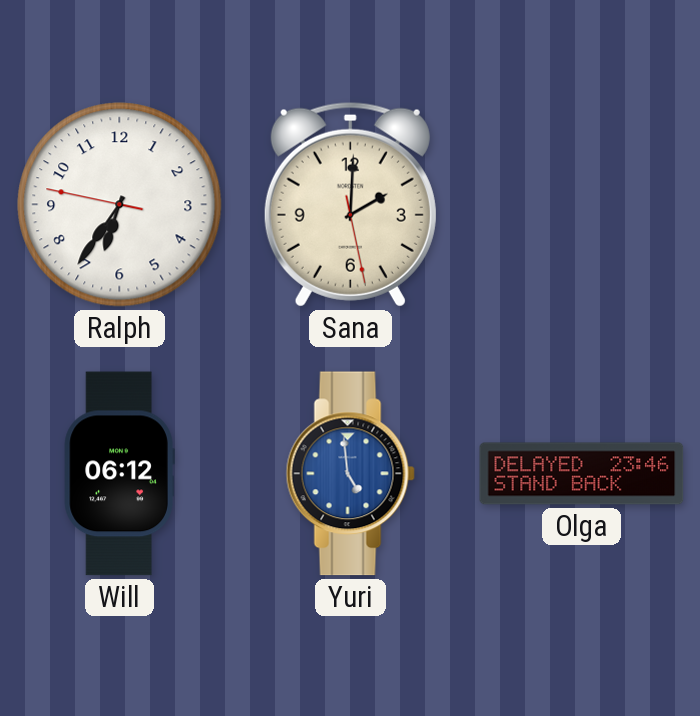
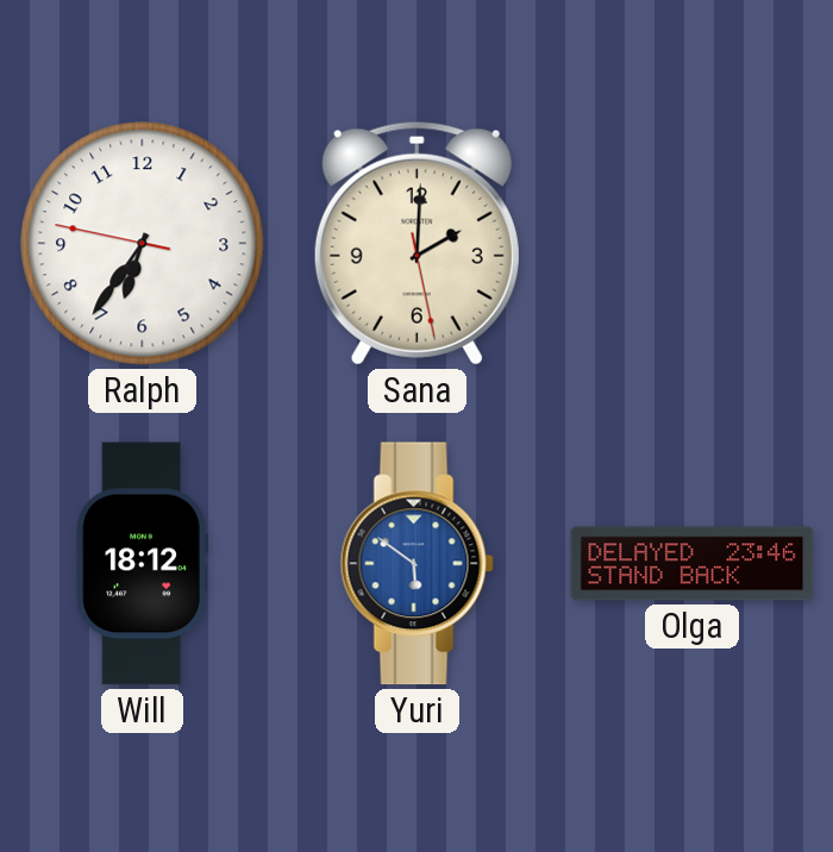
Will: 06:12 -> 18:12 (142, 564)
Yuri: 4:59 -> 5:51 (416, 564)
